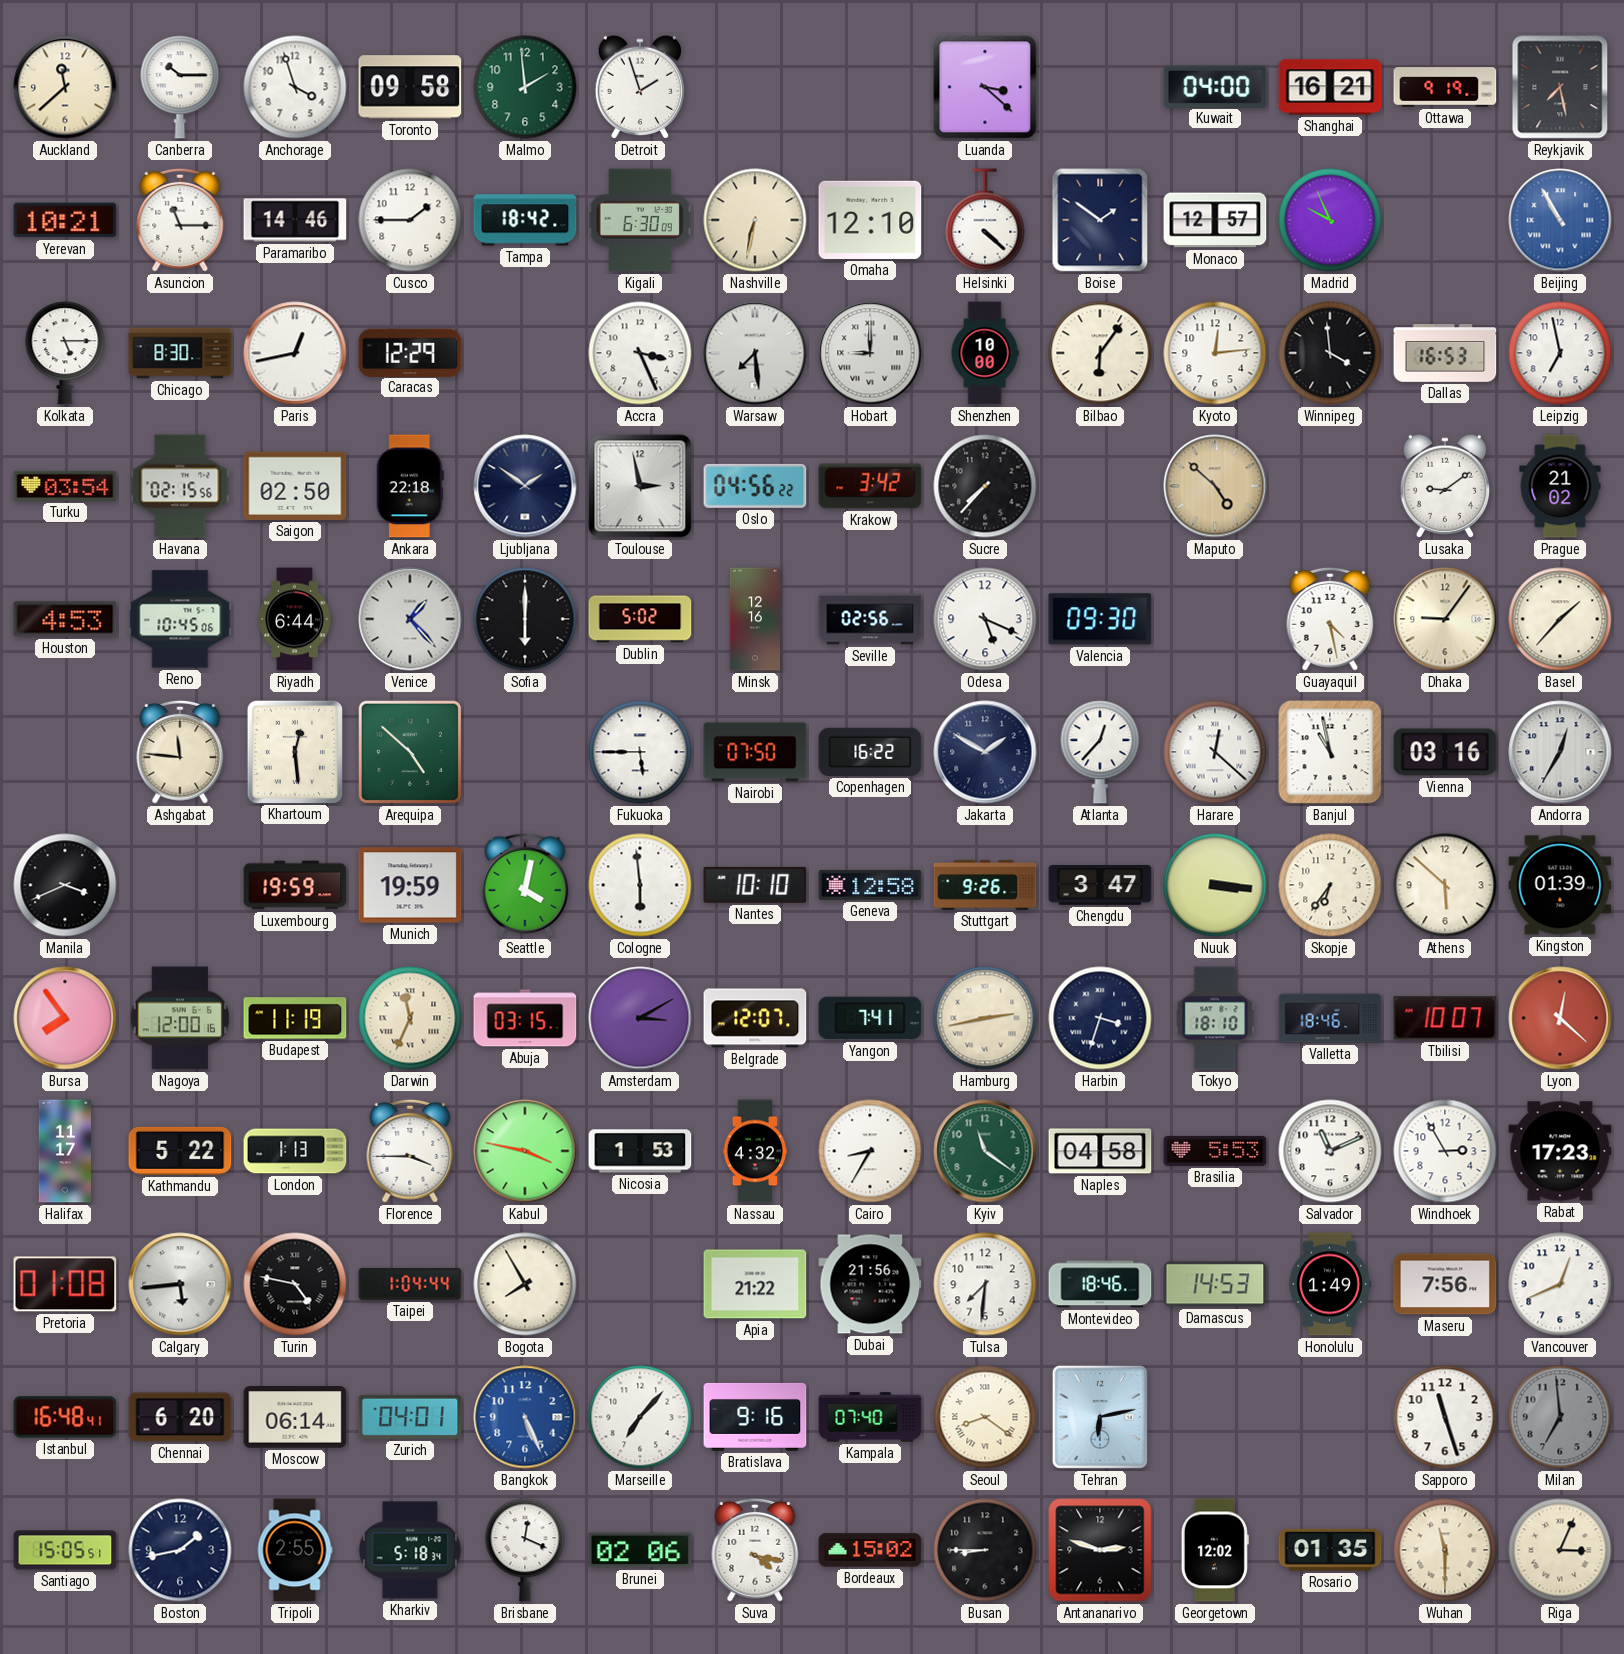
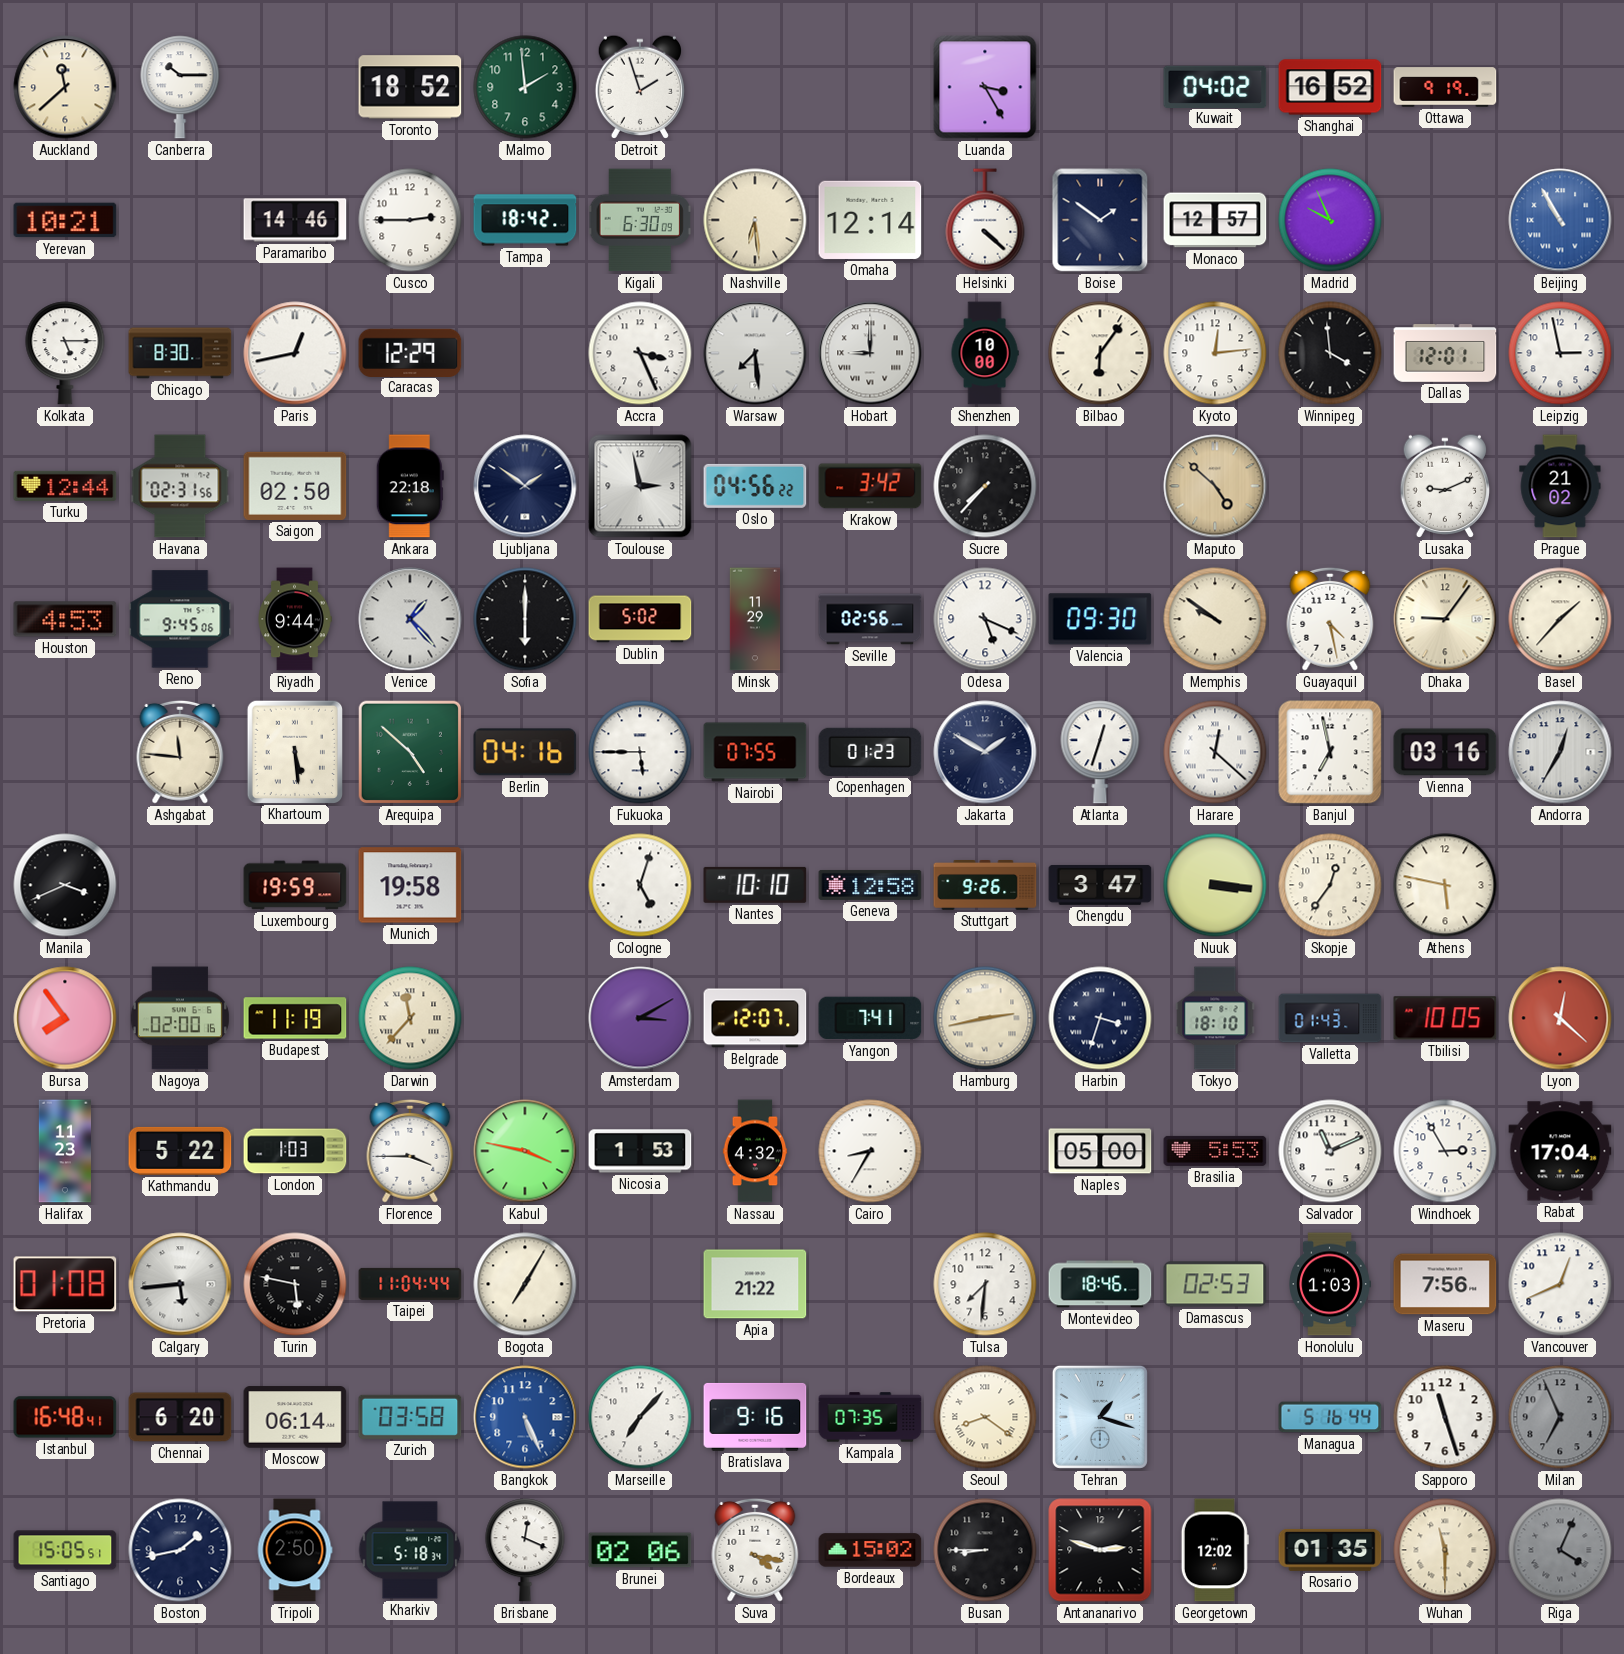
Anchorage: 3:57 -> none (295, 87)
Toronto: 09:58 -> 18:52 (410, 87)
Luanda: 3:22 -> 3:25 (985, 87)
Kuwait: 04:00 -> 04:02 (1215, 86)
Shanghai: 16:21 -> 16:52 (1330, 87)
Reykjavik: 7:28 -> none (1560, 87)
Asuncion: 11:15 -> none (180, 220)
Cusco: 1:45 -> 2:45 (410, 220)
Nashville: 6:32 -> 6:29 (755, 220)
Omaha: 12:10 -> 12:14 (870, 220)
Dallas: 16:53 -> 12:01 (1445, 354)
Leipzig: 6:58 -> 2:58 (1560, 353)
Turku: 03:54 -> 12:44 (65, 486)
Havana: 02:15 -> 02:31 (180, 486)
Lusaka: 9:09 -> 9:11 (1444, 486)
Reno: 10:45 -> 9:45 (180, 619)
Riyadh: 6:44 -> 9:44 (295, 619)
Minsk: 12:16 -> 11:29 (755, 619)
Memphis: none -> 9:51 (1215, 619)
Khartoum: 12:29 -> 5:29 (294, 751)
Berlin: none -> 04:16 (525, 752)
Nairobi: 07:50 -> 07:55 (755, 752)
Copenhagen: 16:22 -> 01:23 (870, 752)
Atlanta: 12:37 -> 12:33 (1100, 752)
Banjul: 10:58 -> 6:58 (1330, 752)
Munich: 19:59 -> 19:58 (410, 885)
Seattle: 4:02 -> none (525, 885)
Cologne: 5:59 -> 5:03 (640, 885)
Skopje: 6:36 -> 12:36 (1330, 885)
Athens: 5:52 -> 5:47 (1445, 885)
Kingston: 01:39 -> none (1560, 885)
Nagoya: 12:00 -> 02:00 (180, 1018)
Darwin: 11:34 -> 11:37 (410, 1018)
Abuja: 03:15 -> none (525, 1018)
Valletta: 18:46 -> 01:43 (1330, 1018)
Tbilisi: 10:07 -> 10:05 (1445, 1018)
Halifax: 11:17 -> 11:23 (64, 1151)
London: 1:13 -> 1:03 (295, 1151)
Kyiv: 11:21 -> none (985, 1151)
Naples: 04:58 -> 05:00 (1100, 1151)
Rabat: 17:23 -> 17:04 (1560, 1151)
Turin: 4:47 -> 5:47 (295, 1284)
Taipei: 1:04 -> 11:04 (410, 1284)
Bogota: 7:55 -> 7:05 (525, 1284)
Dubai: 21:56 -> none (870, 1284)
Damascus: 14:53 -> 02:53 (1215, 1284)
Honolulu: 1:49 -> 1:03 (1330, 1284)
Zurich: 04:01 -> 03:58 (410, 1417)
Kampala: 07:40 -> 07:35 (870, 1417)
Tehran: 6:13 -> 1:18 (1100, 1417)
Managua: none -> 5:16 (1330, 1417)
Milan: 6:59 -> 6:56 (1560, 1417)
Tripoli: 2:55 -> 2:50 (295, 1550)
Riga: 3:04 -> 4:04 (1560, 1550)
Riga dial: cream -> grey (1560, 1550)
